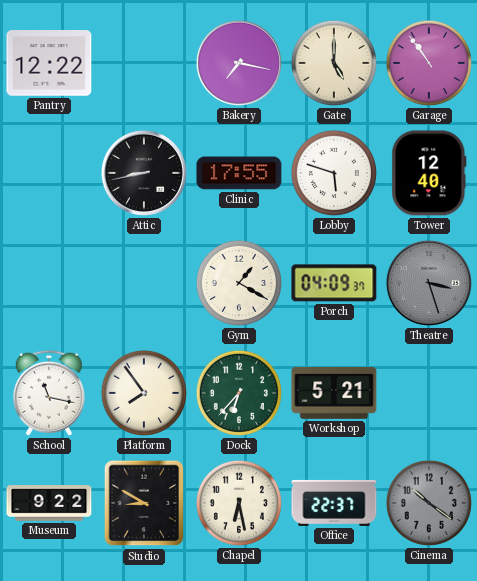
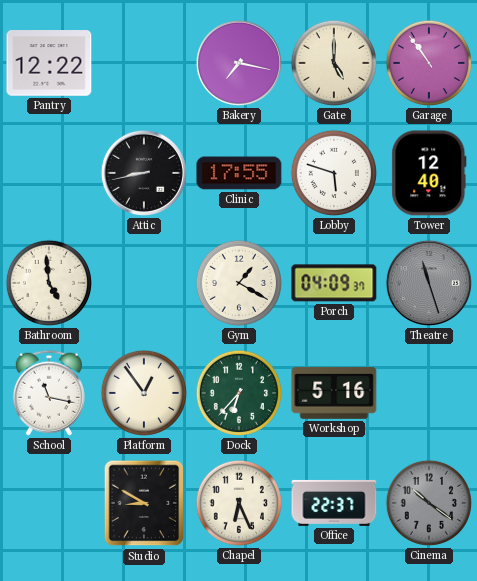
Bathroom: none -> 4:59 (49, 283)
Theatre: 3:27 -> 11:27 (429, 283)
Platform: 7:54 -> 12:54 (144, 393)
Workshop: 5:21 -> 5:16 (334, 393)
Museum: 9:22 -> none (49, 503)
Chapel: 6:28 -> 6:26 (239, 503)
